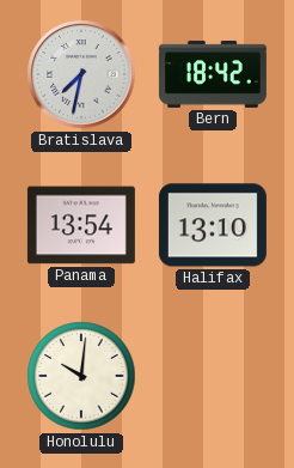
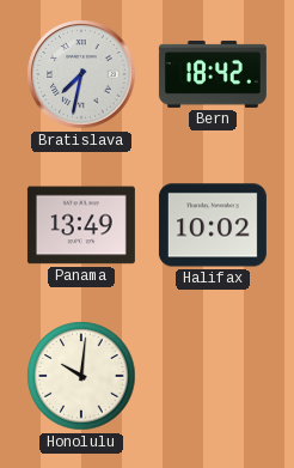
Panama: 13:54 -> 13:49 (81, 225)
Halifax: 13:10 -> 10:02 (213, 225)
